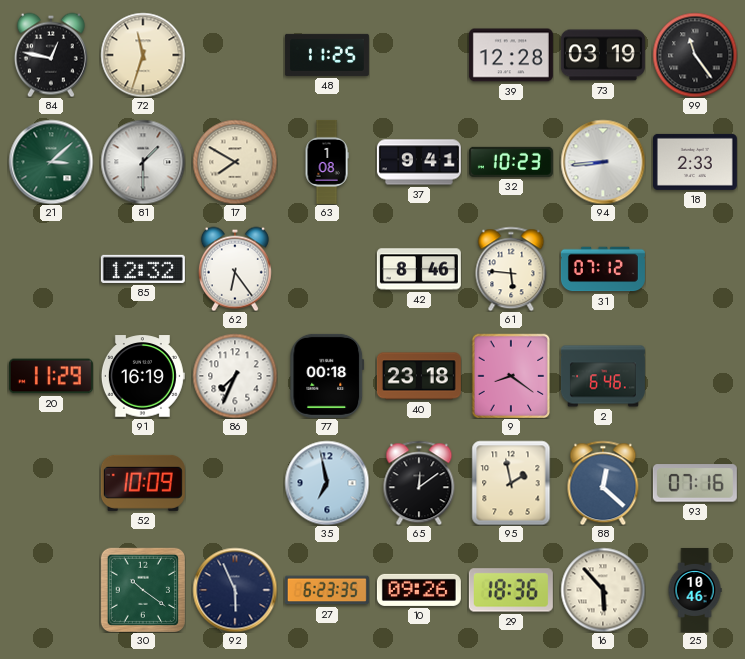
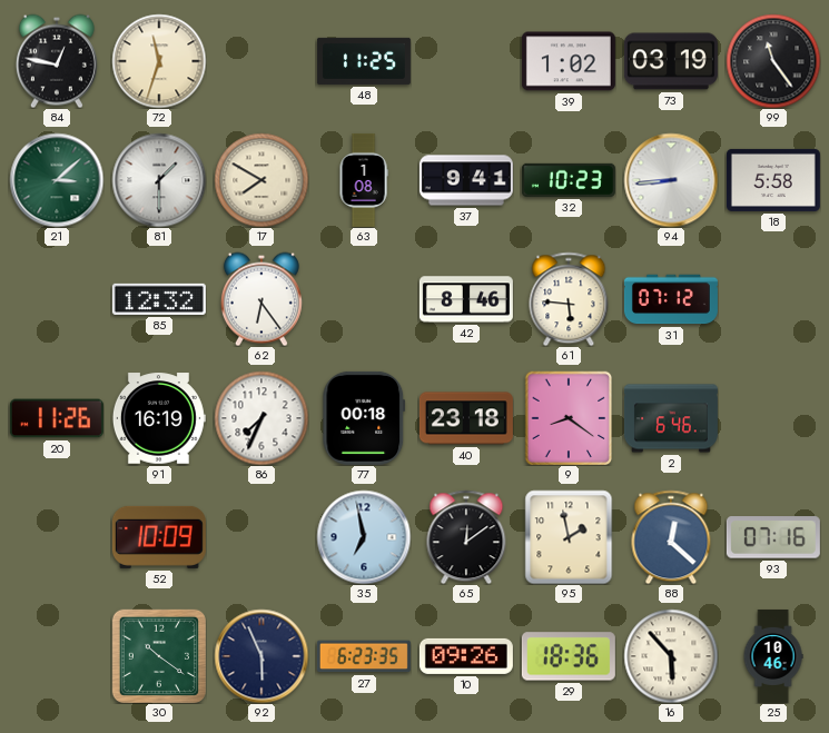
39: 12:28 -> 1:02 (569, 61)
18: 2:33 -> 5:58 (773, 180)
20: 11:29 -> 11:26 (57, 418)
